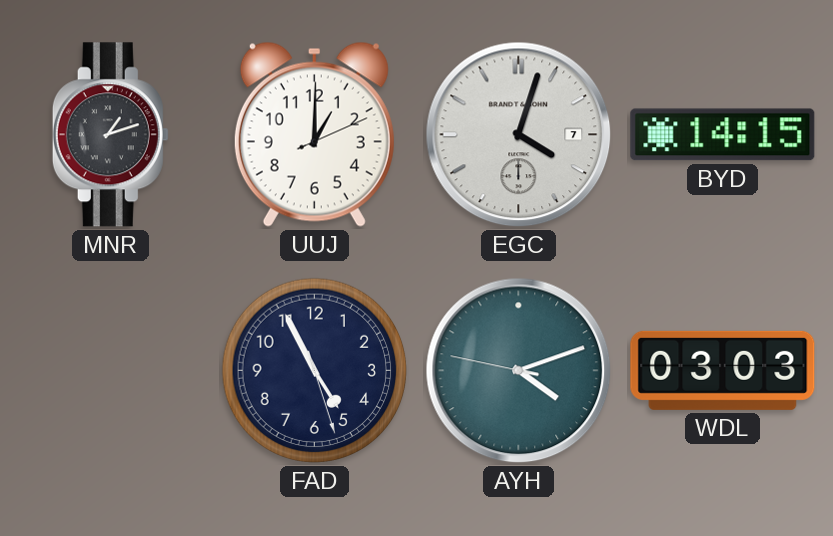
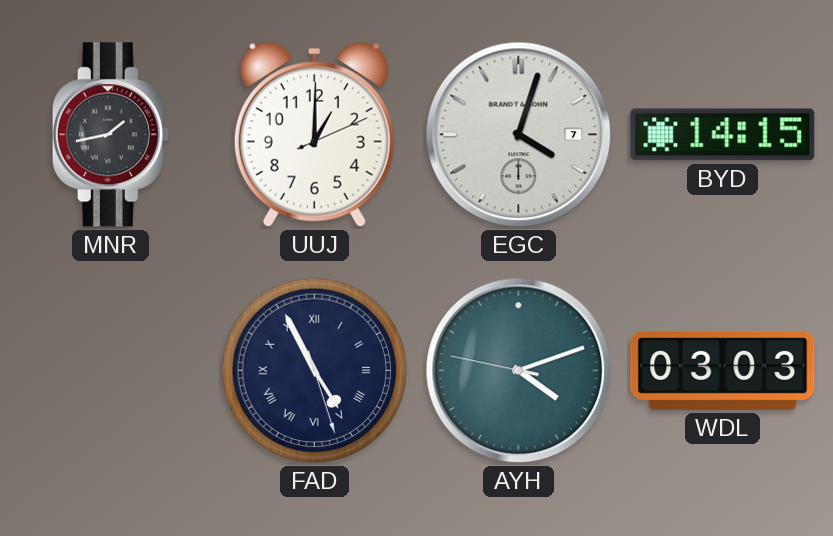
MNR: 1:12 -> 1:43 (110, 135)
FAD numerals: Arabic -> Roman (315, 371)
